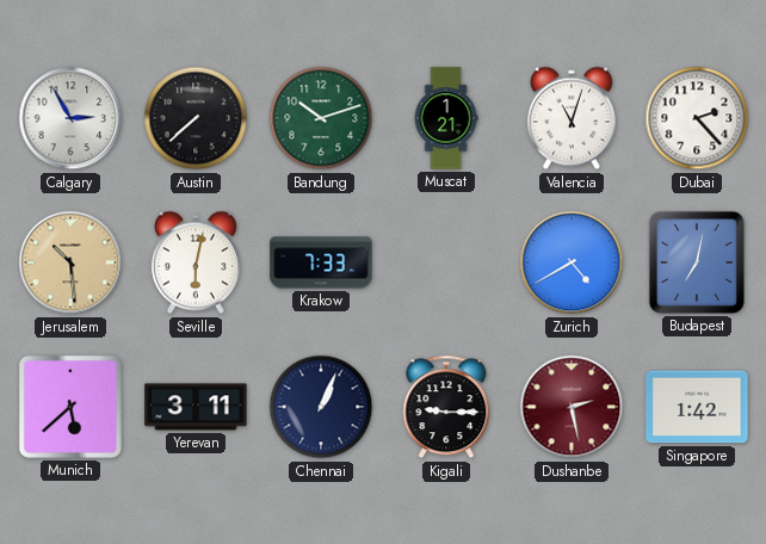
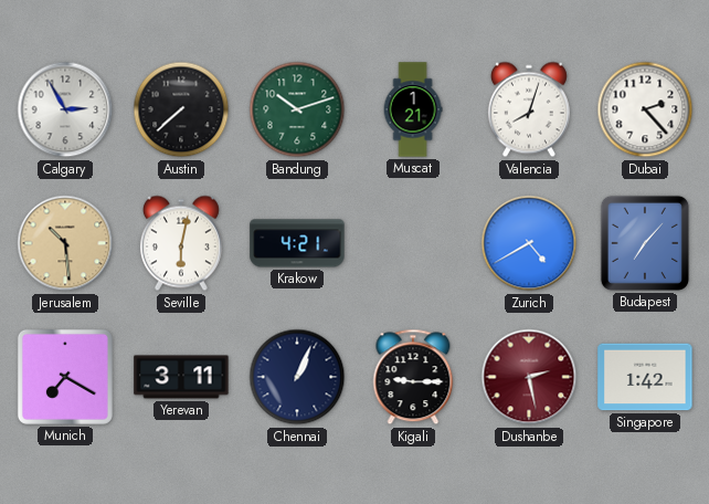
Valencia: 11:03 -> 8:03 (529, 109)
Krakow: 7:33 -> 4:21 (297, 243)
Budapest: 7:02 -> 7:07 (645, 243)
Munich: 5:38 -> 7:20 (65, 377)
